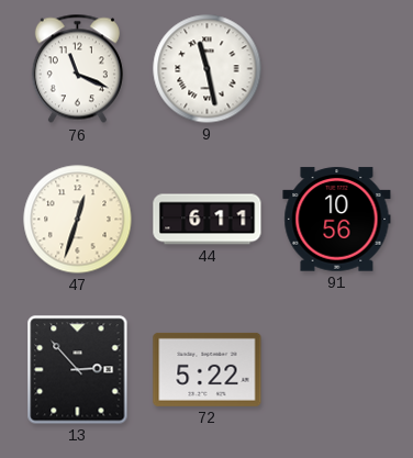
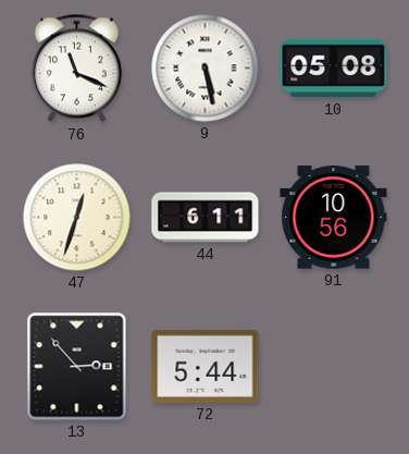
9: 11:28 -> 5:28 (206, 69)
10: none -> 05:08 (334, 69)
72: 5:22 -> 5:44 (206, 366)
